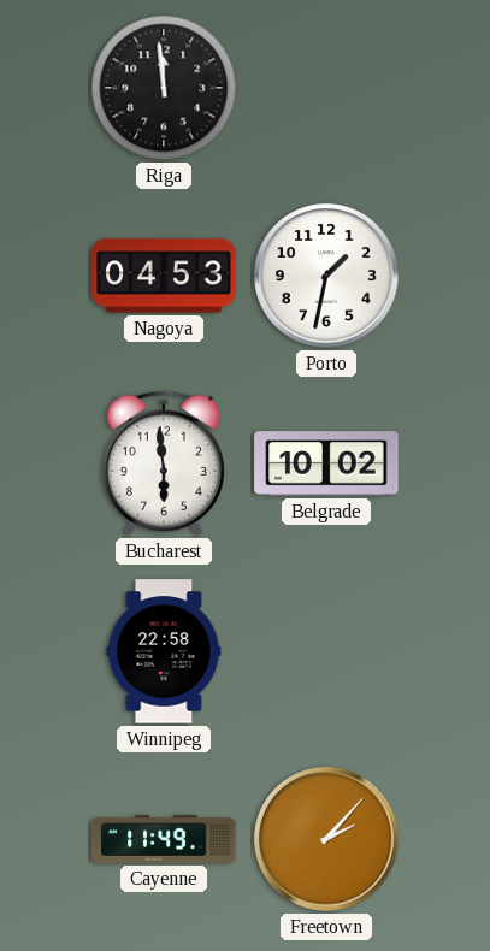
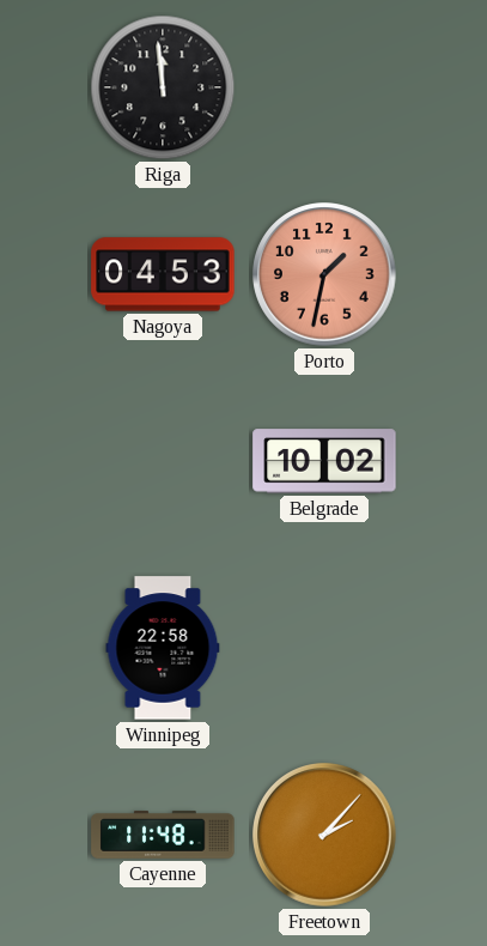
Porto dial: white -> salmon (324, 274)
Bucharest: 5:59 -> none (164, 463)
Cayenne: 11:49 -> 11:48 (163, 835)
